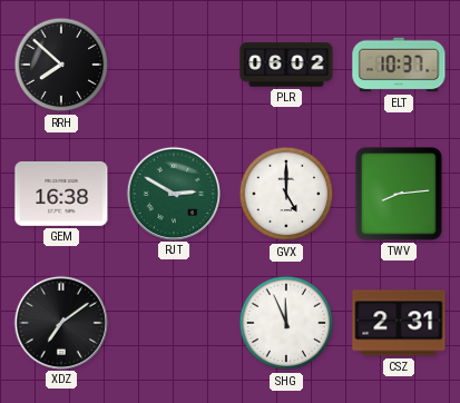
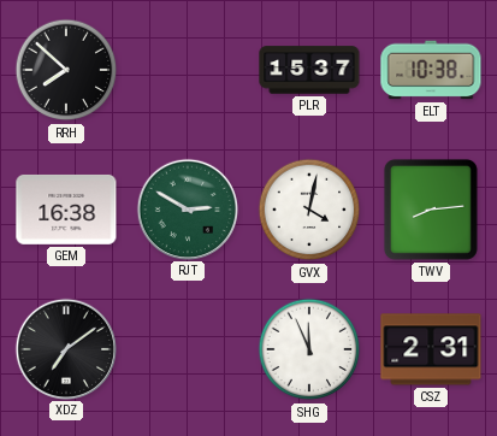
PLR: 06:02 -> 15:37 (309, 70)
ELT: 10:37 -> 10:38 (431, 70)
GVX: 5:00 -> 4:02 (309, 210)
